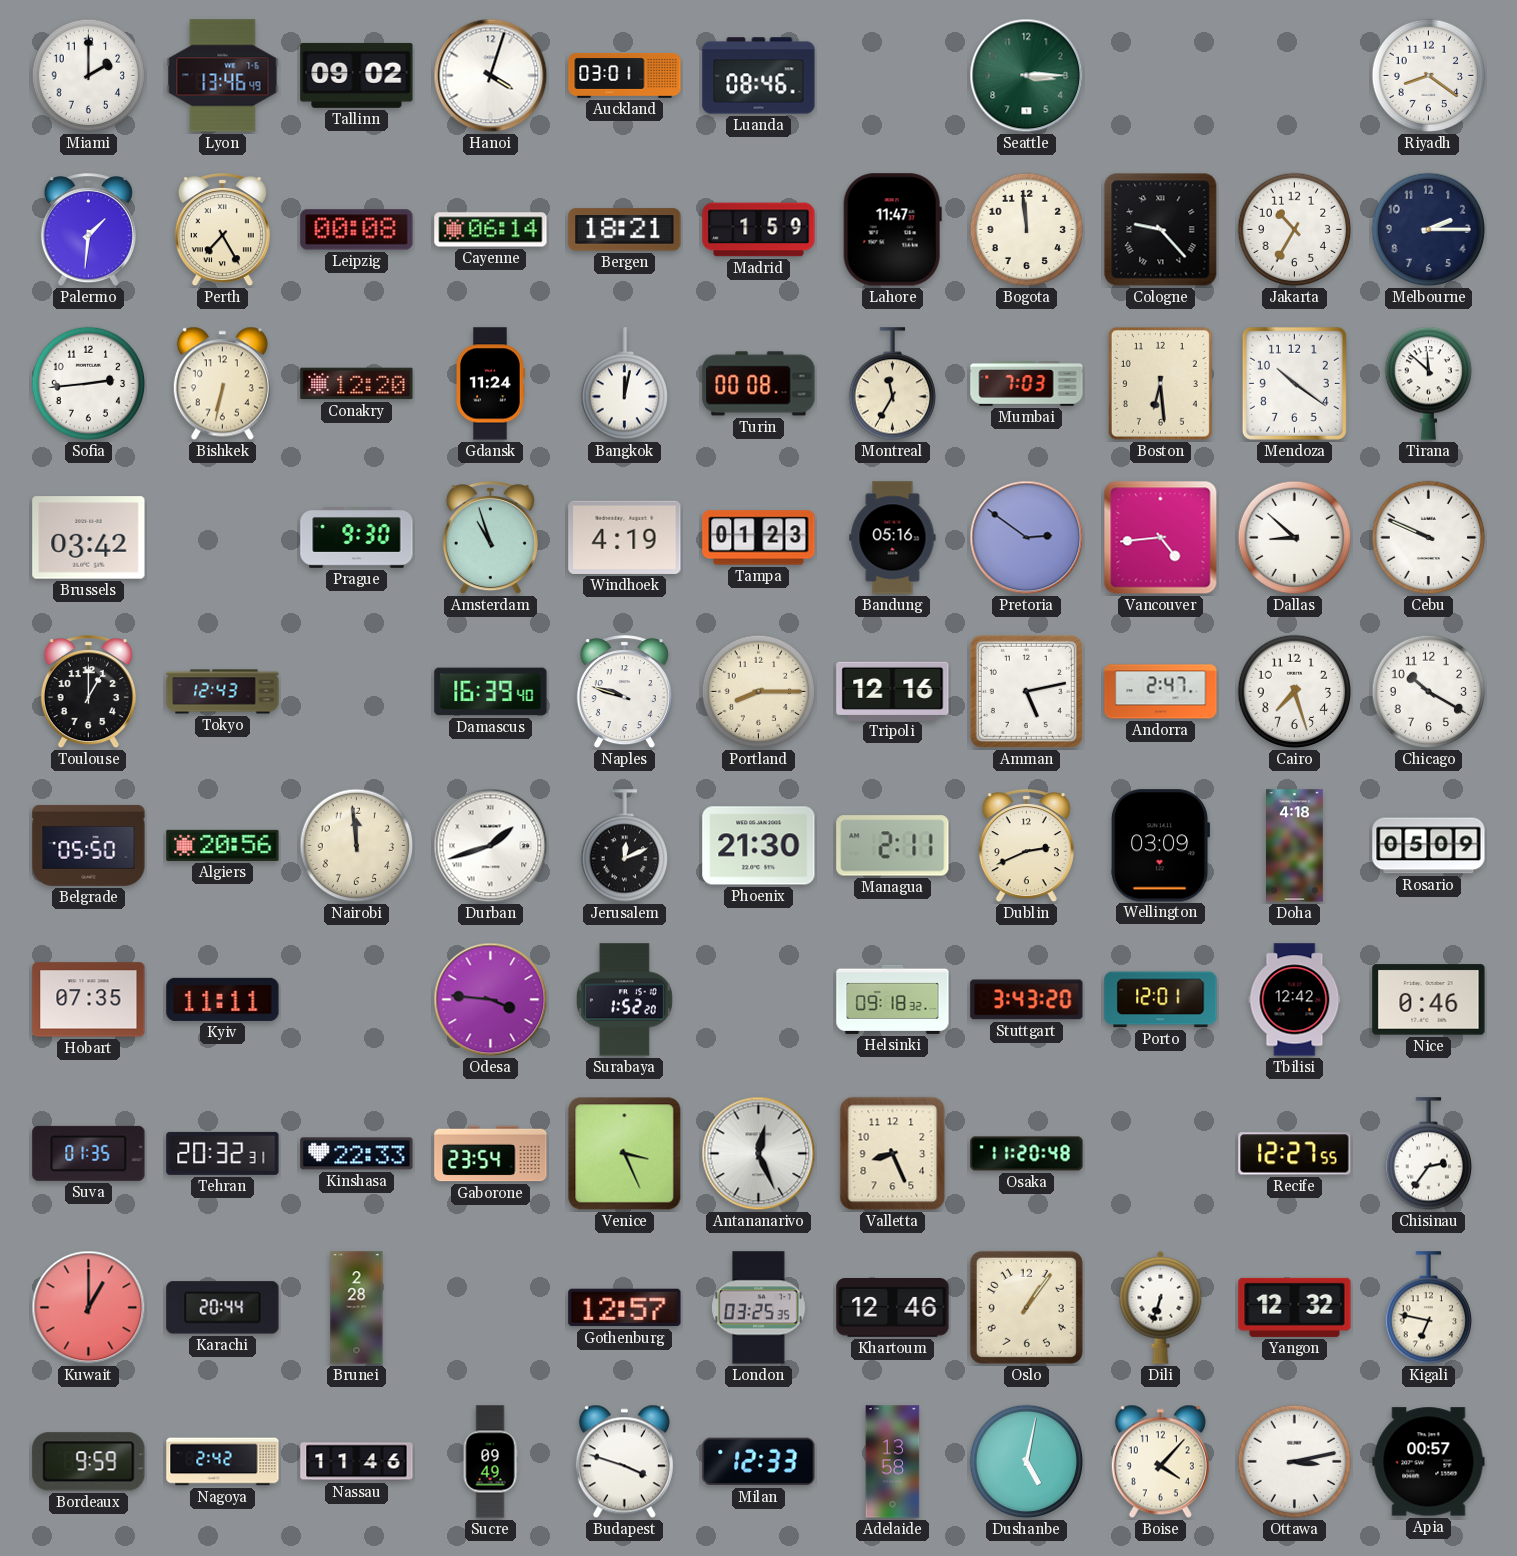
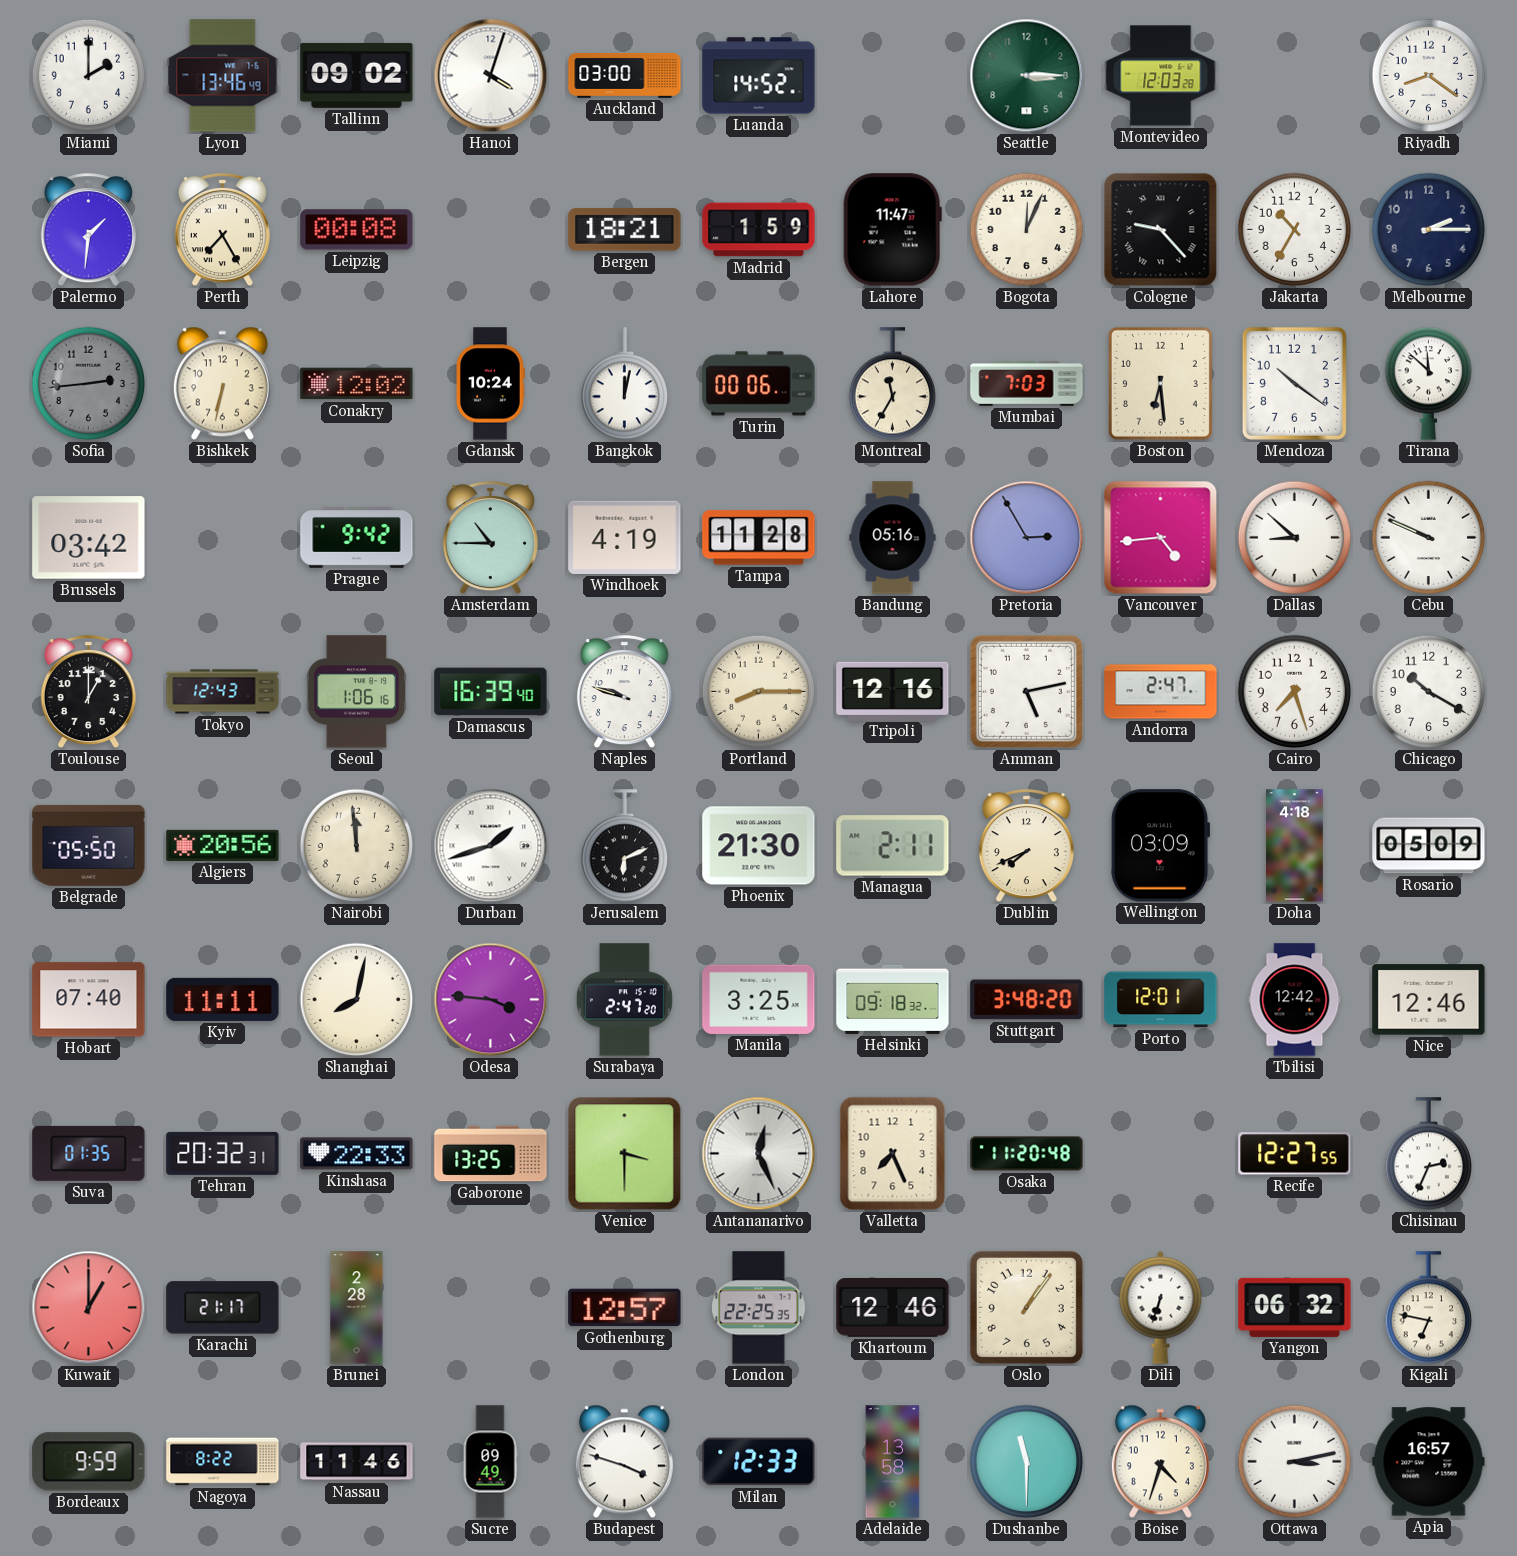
Auckland: 03:01 -> 03:00 (625, 76)
Luanda: 08:46 -> 14:52 (759, 76)
Montevideo: none -> 12:03 (1161, 76)
Cayenne: 06:14 -> none (491, 230)
Bogota: 11:59 -> 12:04 (1027, 230)
Sofia dial: white -> grey (89, 384)
Conakry: 12:20 -> 12:02 (357, 384)
Gdansk: 11:24 -> 10:24 (491, 384)
Turin: 00:08 -> 00:06 (759, 384)
Prague: 9:30 -> 9:42 (357, 538)
Amsterdam: 10:57 -> 10:45 (490, 538)
Tampa: 01:23 -> 11:28 (759, 538)
Pretoria: 2:51 -> 2:55 (1027, 538)
Seoul: none -> 1:06 (357, 692)
Jerusalem: 12:11 -> 6:11 (624, 846)
Dublin: 2:41 -> 7:41 (1026, 846)
Hobart: 07:35 -> 07:40 (89, 1000)
Shanghai: none -> 8:02 (357, 1000)
Surabaya: 1:52 -> 2:47 (624, 1000)
Manila: none -> 3:25 (759, 999)
Stuttgart: 3:43 -> 3:48 (1027, 1000)
Nice: 0:46 -> 12:46 (1429, 1000)
Gaborone: 23:54 -> 13:25 (491, 1154)
Venice: 3:26 -> 3:30 (625, 1154)
Valletta: 8:26 -> 7:26 (893, 1154)
Chisinau: 2:36 -> 2:34 (1428, 1154)
Karachi: 20:44 -> 21:17 (223, 1308)
London: 03:25 -> 22:25 (759, 1308)
Yangon: 12:32 -> 06:32 (1295, 1307)
Nagoya: 2:42 -> 8:22 (223, 1462)
Dushanbe: 5:02 -> 11:30 (1027, 1462)
Boise: 4:07 -> 4:33 (1160, 1462)
Apia: 00:57 -> 16:57 (1429, 1462)
